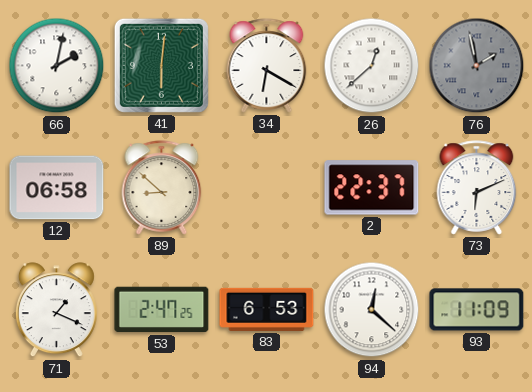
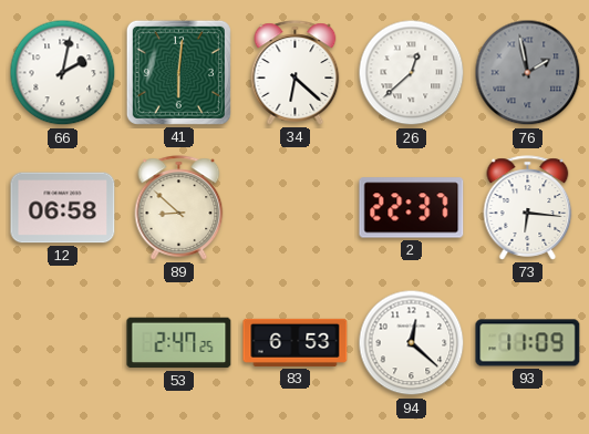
34: 6:20 -> 6:22 (296, 73)
73: 6:11 -> 6:16 (528, 208)
71: 1:19 -> none (56, 310)
